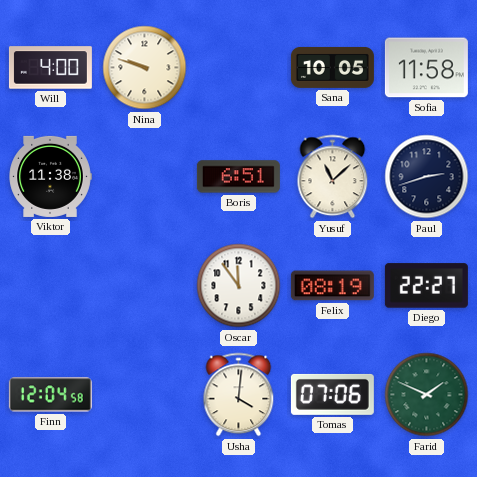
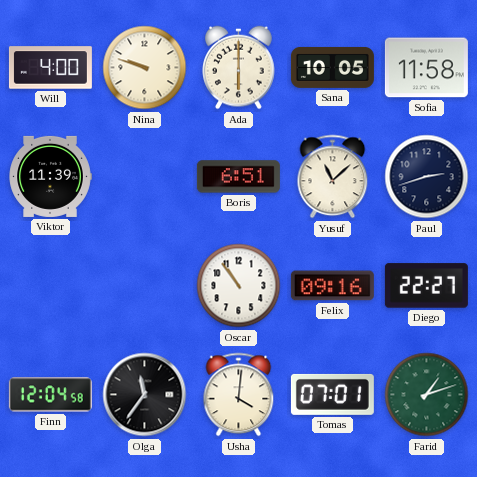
Ada: none -> 6:00 (239, 68)
Viktor: 11:38 -> 11:39 (50, 176)
Oscar: 11:54 -> 10:54 (239, 286)
Felix: 08:19 -> 09:16 (332, 286)
Olga: none -> 11:36 (145, 395)
Tomas: 07:06 -> 07:01 (332, 394)
Farid: 1:49 -> 1:12 (427, 395)
